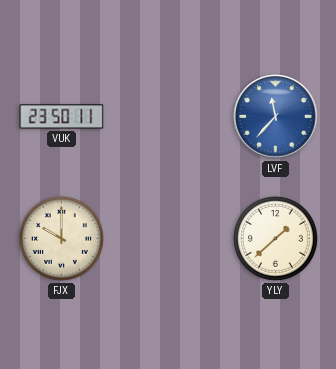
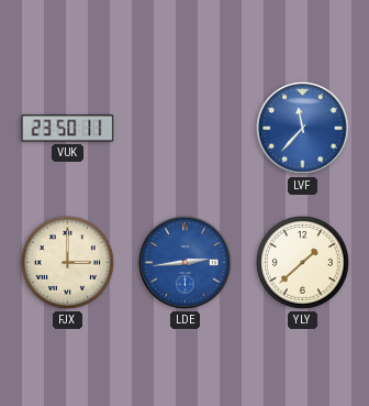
FJX: 10:00 -> 3:00 (68, 263)
LDE: none -> 2:44 (186, 263)
